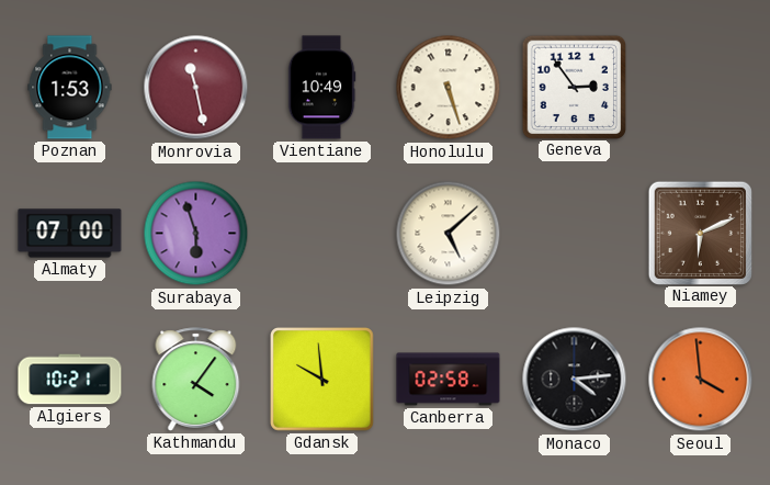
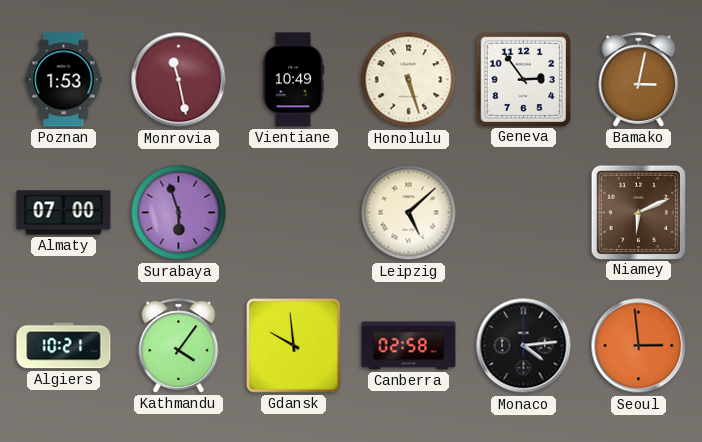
Bamako: none -> 3:02 (639, 80)
Seoul: 3:59 -> 2:59 (639, 346)
